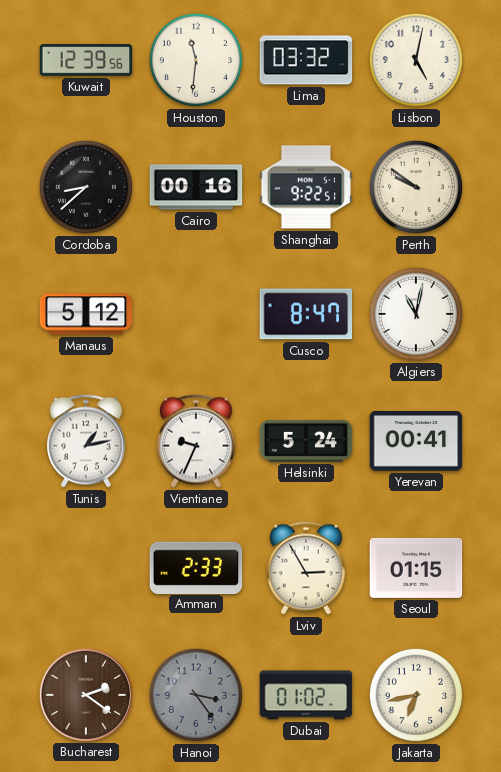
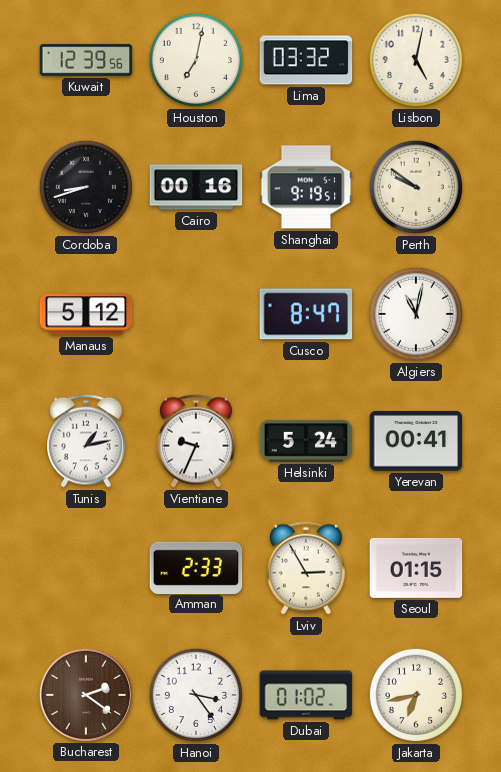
Houston: 11:31 -> 7:02 (196, 60)
Cordoba: 8:38 -> 8:42 (86, 187)
Shanghai: 9:22 -> 9:19 (306, 187)
Hanoi dial: grey -> white (196, 695)
